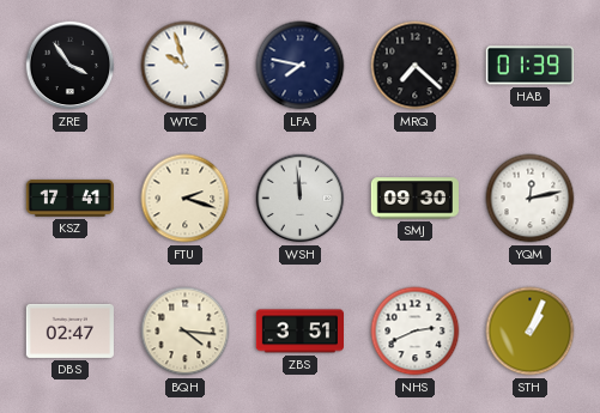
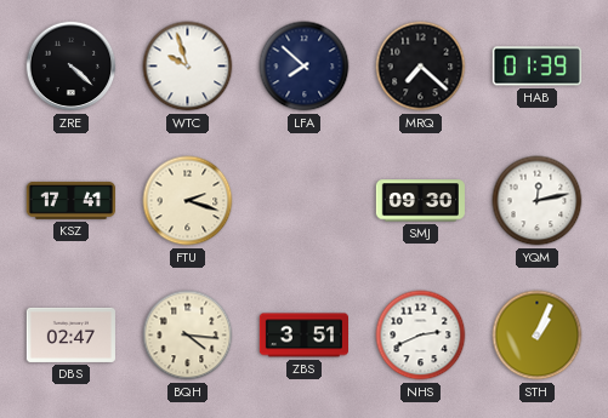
ZRE: 3:54 -> 4:22 (72, 67)
LFA: 7:47 -> 7:52 (305, 67)
WSH: 11:59 -> none (301, 199)
